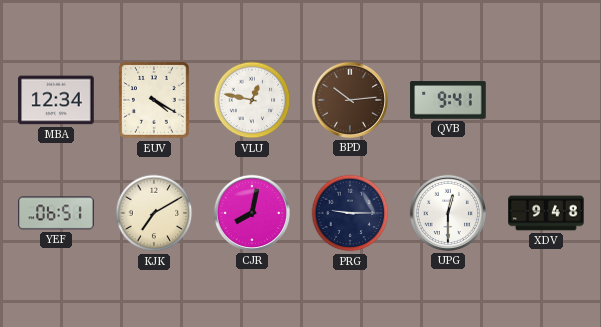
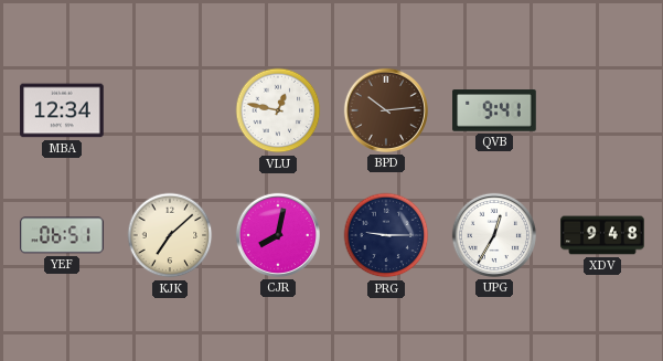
EUV: 4:20 -> none (154, 100)
KJK: 7:10 -> 7:08 (170, 235)
UPG: 12:30 -> 12:35 (494, 235)
